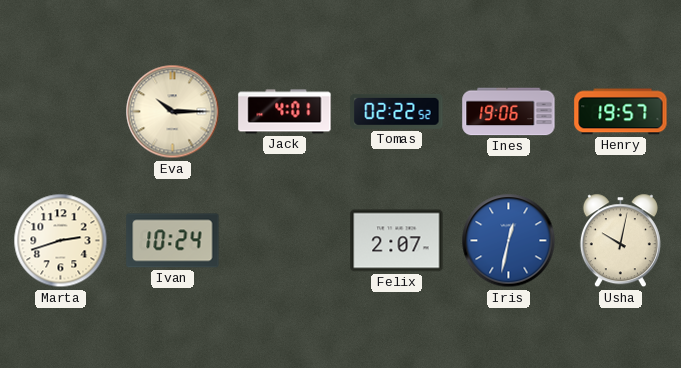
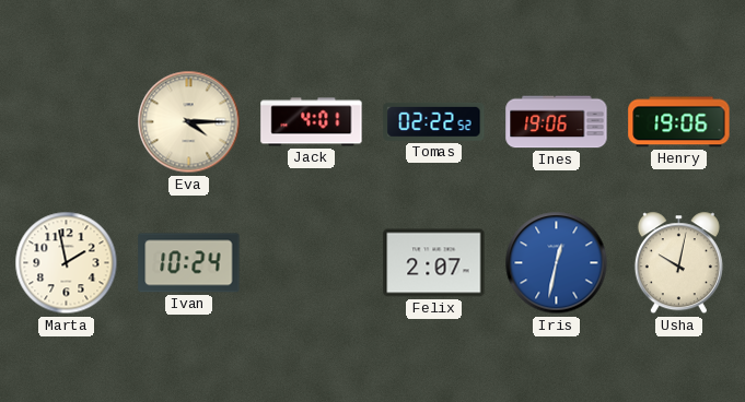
Eva: 10:15 -> 4:15 (189, 122)
Henry: 19:57 -> 19:06 (679, 122)
Marta: 2:42 -> 1:58 (67, 263)
